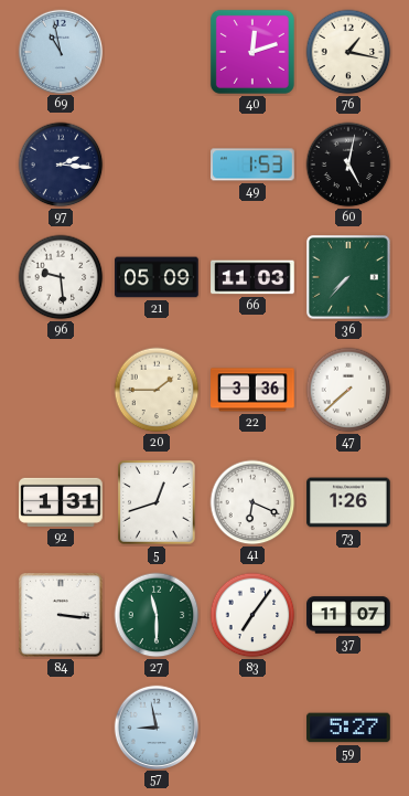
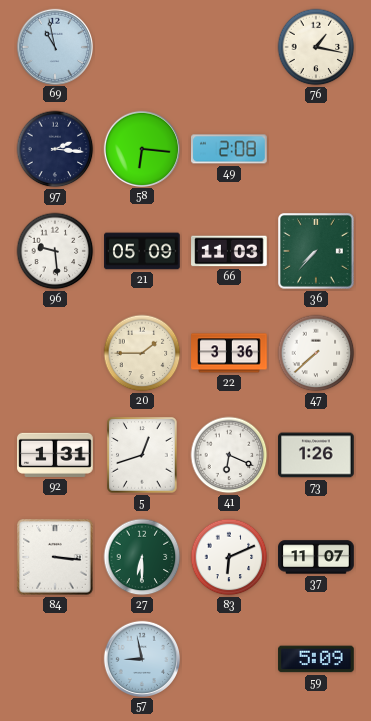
40: 12:12 -> none (252, 52)
58: none -> 6:16 (141, 148)
49: 1:53 -> 2:08 (229, 149)
60: 5:02 -> none (348, 164)
27: 11:30 -> 6:30 (142, 557)
83: 7:06 -> 6:11 (229, 557)
59: 5:27 -> 5:09 (316, 659)
